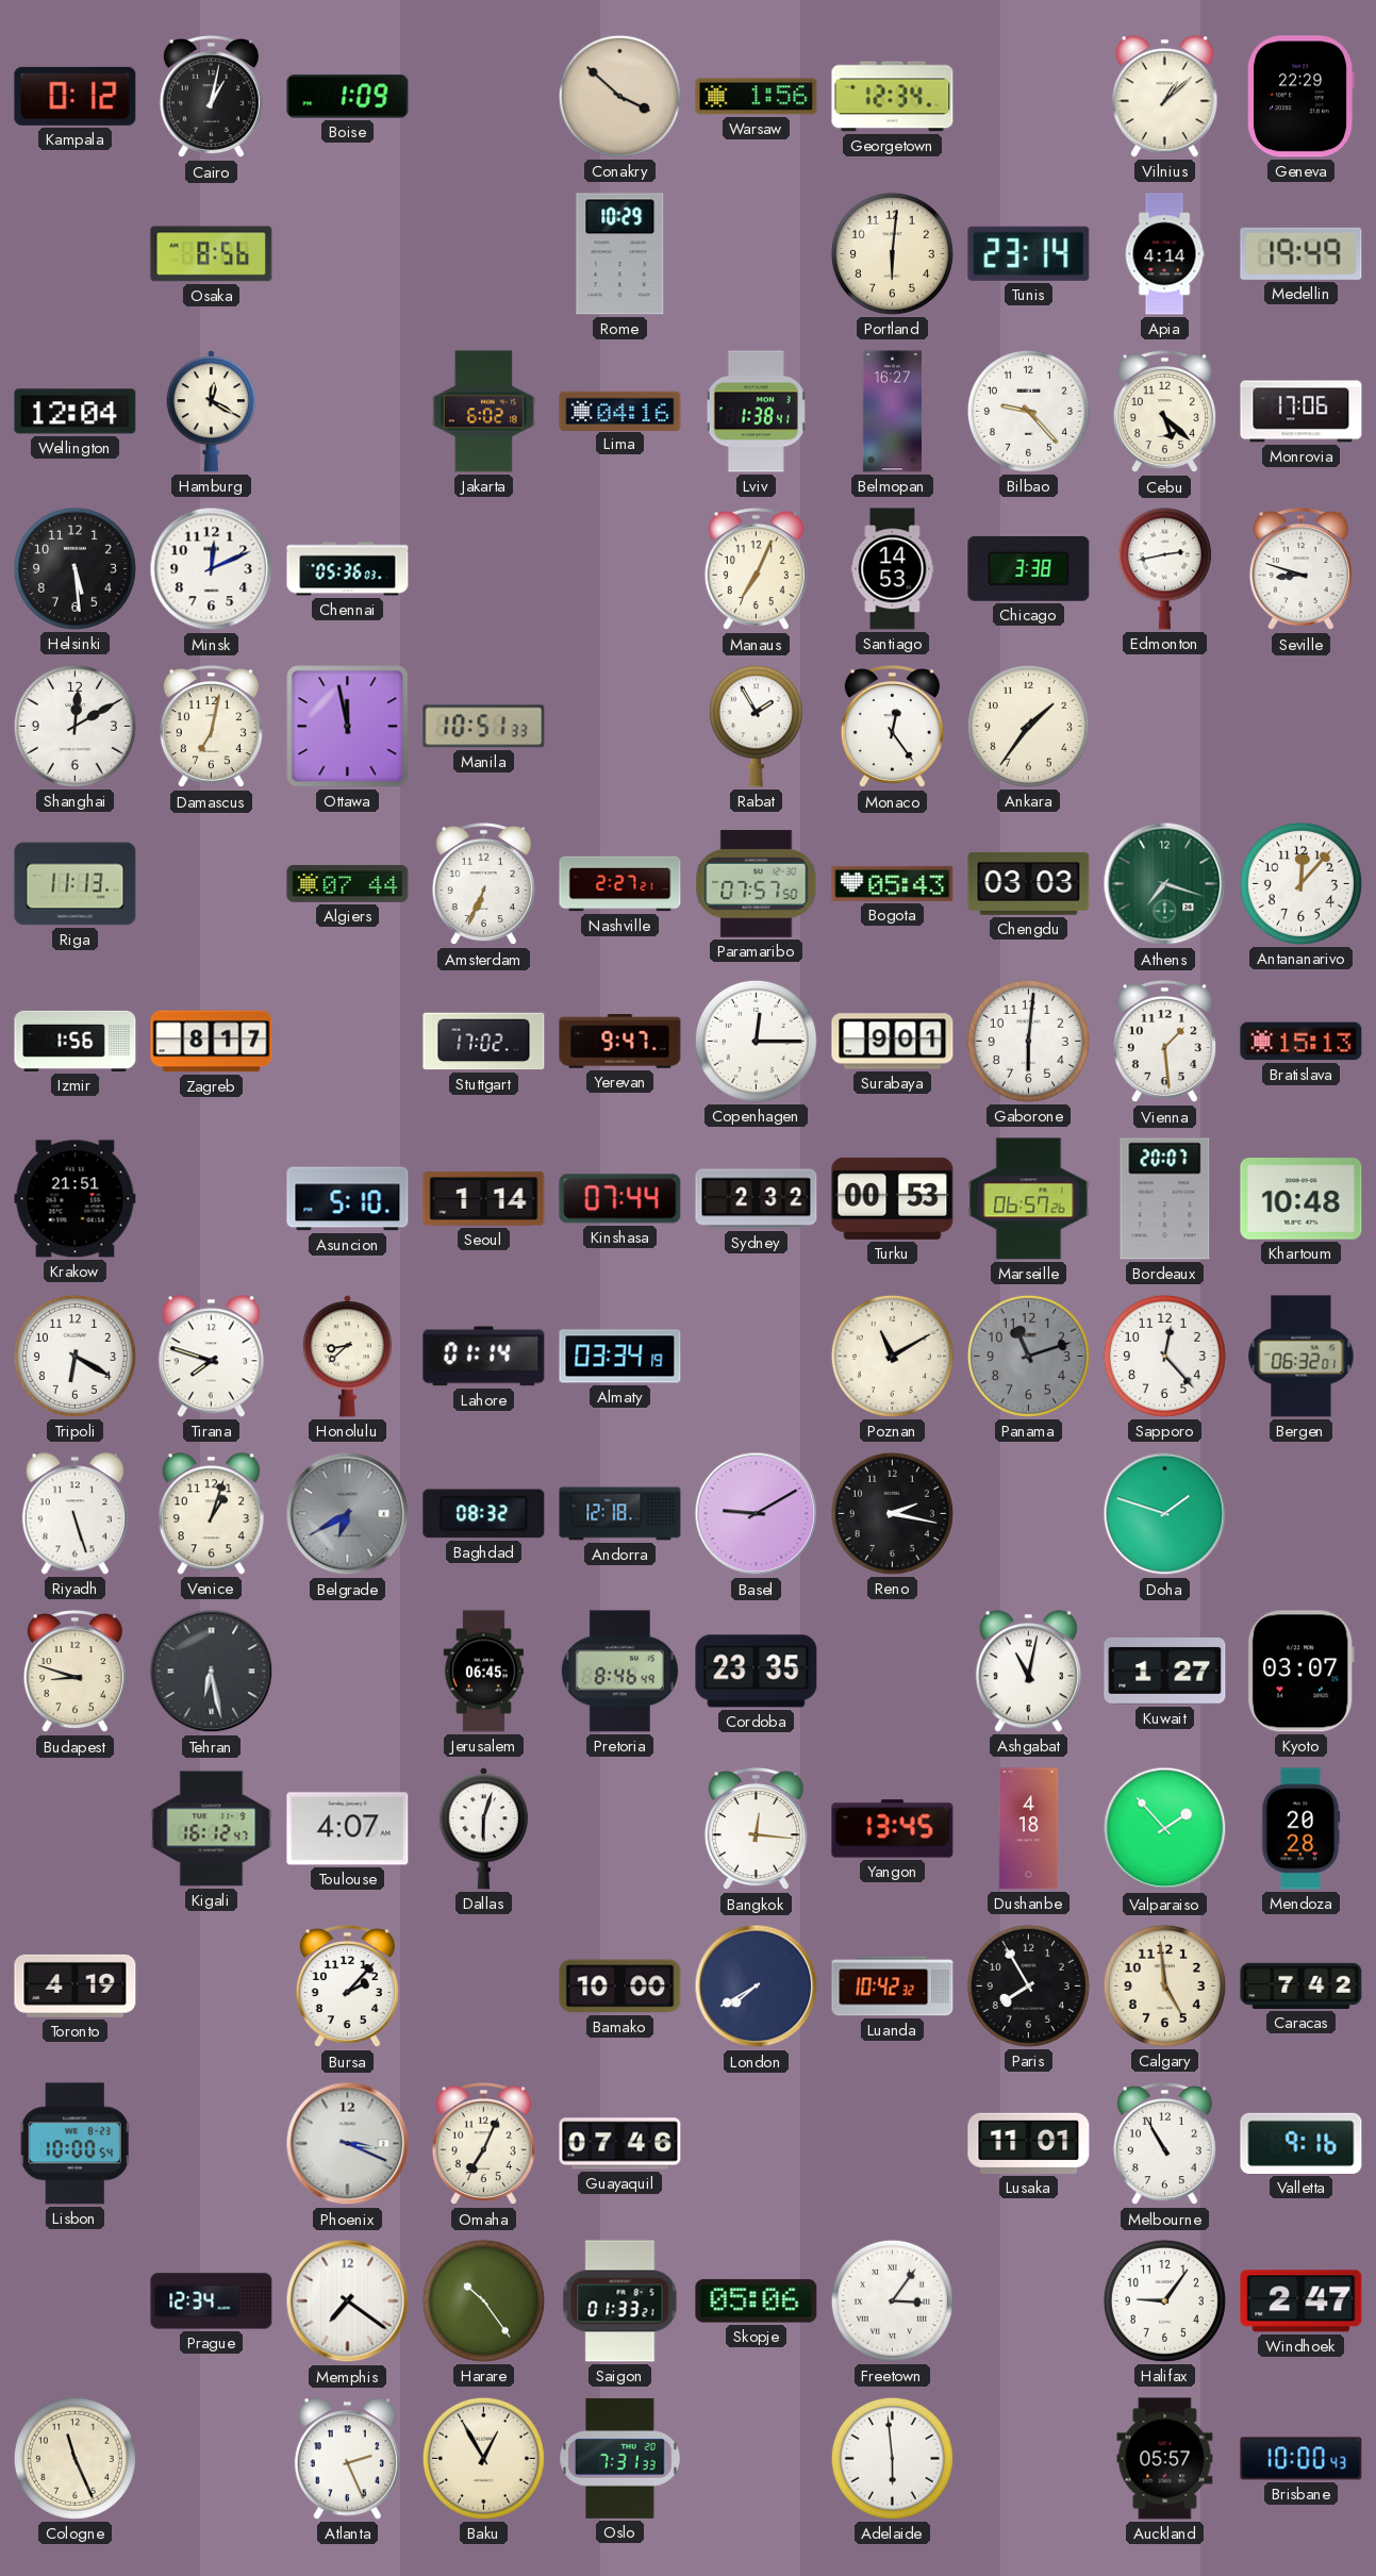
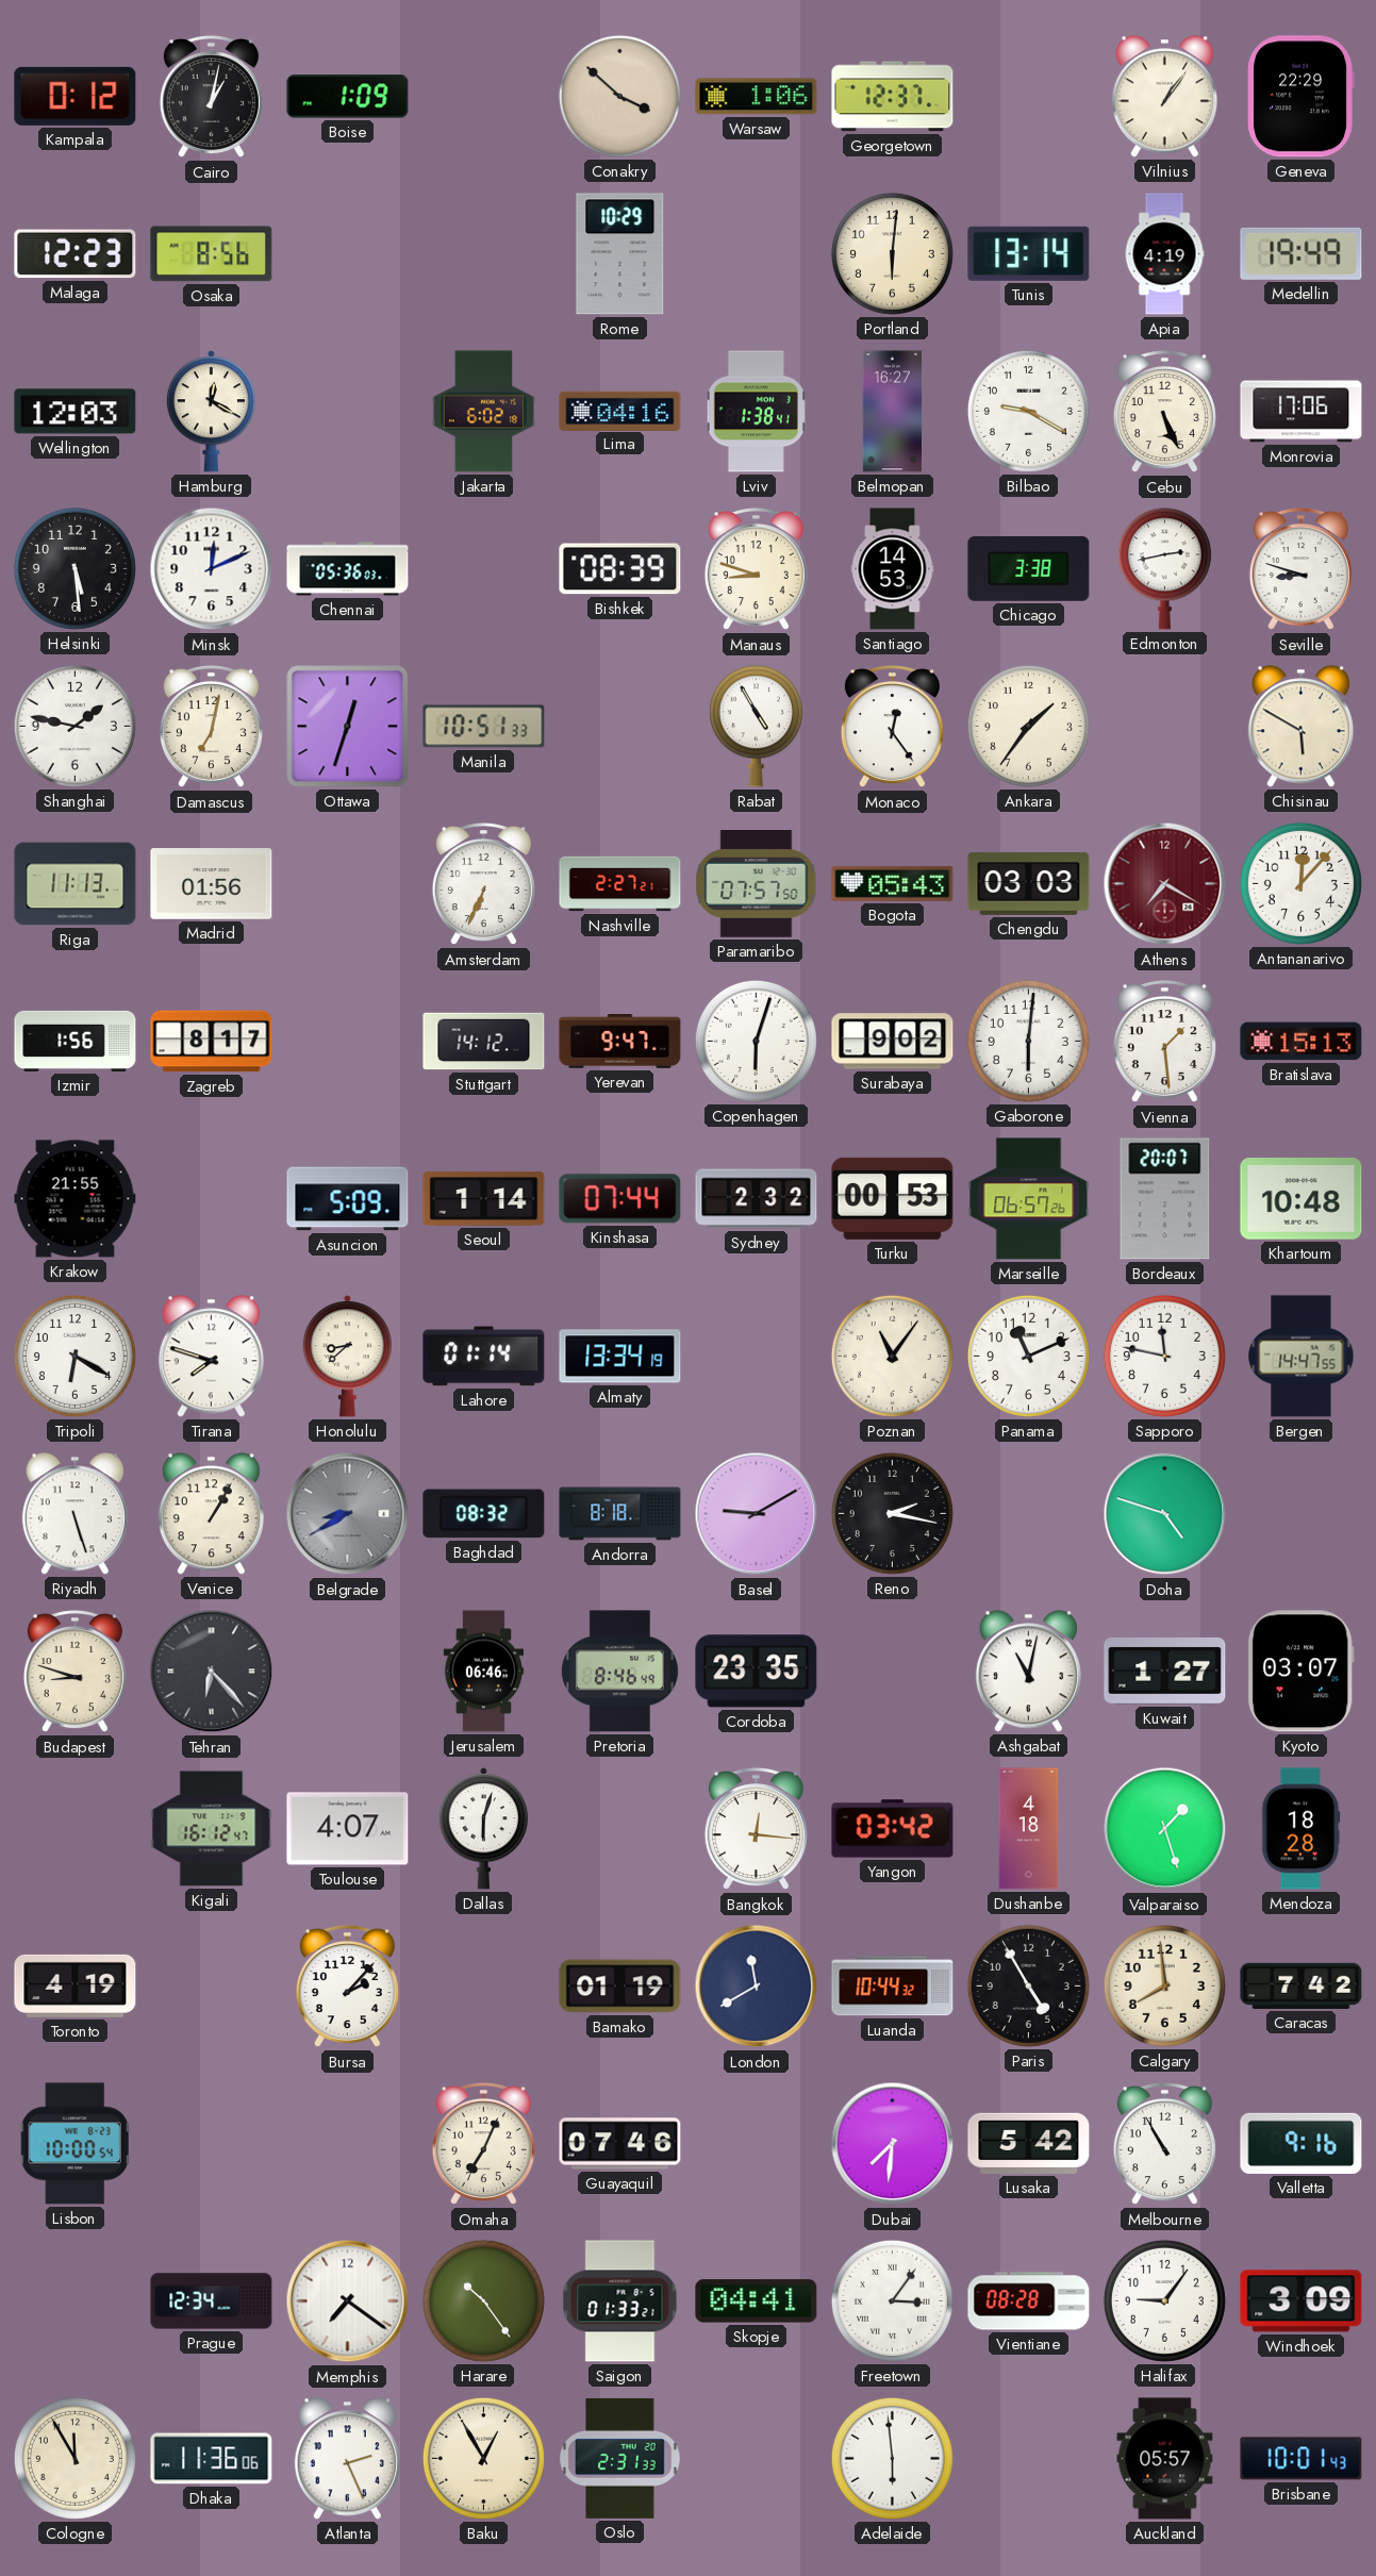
Warsaw: 1:56 -> 1:06 (757, 97)
Georgetown: 12:34 -> 12:37 (893, 97)
Vilnius: 1:08 -> 1:06 (1164, 97)
Malaga: none -> 12:23 (76, 254)
Tunis: 23:14 -> 13:14 (1029, 253)
Apia: 4:14 -> 4:19 (1164, 254)
Wellington: 12:04 -> 12:03 (76, 412)
Bilbao: 9:23 -> 9:20 (1028, 411)
Cebu: 5:22 -> 5:26 (1164, 413)
Bishkek: none -> 08:39 (620, 569)
Manaus: 7:04 -> 8:48 (756, 570)
Shanghai: 12:10 -> 1:47 (74, 726)
Ottawa: 11:58 -> 12:33 (348, 727)
Rabat: 1:55 -> 4:55 (756, 727)
Chisinau: none -> 5:50 (1300, 727)
Madrid: none -> 01:56 (212, 884)
Algiers: 07:44 -> none (348, 883)
Athens: 7:18 -> 7:20 (1165, 884)
Athens dial: green -> burgundy (1165, 884)
Stuttgart: 17:02 -> 14:12 (484, 1042)
Copenhagen: 12:15 -> 6:03 (756, 1041)
Surabaya: 9:01 -> 9:02 (893, 1042)
Krakow: 21:51 -> 21:55 (76, 1199)
Asuncion: 5:10 -> 5:09 (348, 1199)
Almaty: 03:34 -> 13:34 (620, 1357)
Poznan: 11:10 -> 11:06 (892, 1356)
Panama: 11:12 -> 11:11 (1028, 1356)
Panama dial: grey -> white (1028, 1356)
Sapporo: 12:23 -> 11:47 (1164, 1356)
Bergen: 06:32 -> 14:47 (1302, 1357)
Venice: 1:03 -> 1:05 (211, 1514)
Belgrade: 6:40 -> 8:40 (348, 1514)
Andorra: 12:18 -> 8:18 (620, 1514)
Doha: 1:48 -> 4:48 (1165, 1514)
Tehran: 6:28 -> 6:23 (212, 1672)
Jerusalem: 06:45 -> 06:46 (483, 1672)
Yangon: 13:45 -> 03:42 (893, 1829)
Valparaiso: 1:53 -> 1:27 (1165, 1829)
Mendoza: 20:28 -> 18:28 (1300, 1829)
Bamako: 10:00 -> 01:19 (620, 1987)
London: 7:40 -> 11:40 (757, 1987)
Luanda: 10:42 -> 10:44 (893, 1987)
Paris: 7:55 -> 4:55 (1028, 1985)
Calgary: 4:59 -> 7:59 (1164, 1985)
Phoenix: 3:19 -> none (348, 2144)
Dubai: none -> 7:31 (893, 2144)
Lusaka: 11:01 -> 5:42 (1029, 2143)
Skopje: 05:06 -> 04:41 (757, 2301)
Vientiane: none -> 08:28 (1029, 2301)
Windhoek: 2:47 -> 3:09 (1302, 2301)
Cologne: 11:26 -> 11:55 (74, 2458)
Dhaka: none -> 11:36 (212, 2459)
Oslo: 7:31 -> 2:31 (620, 2458)
Brisbane: 10:00 -> 10:01 (1302, 2459)
